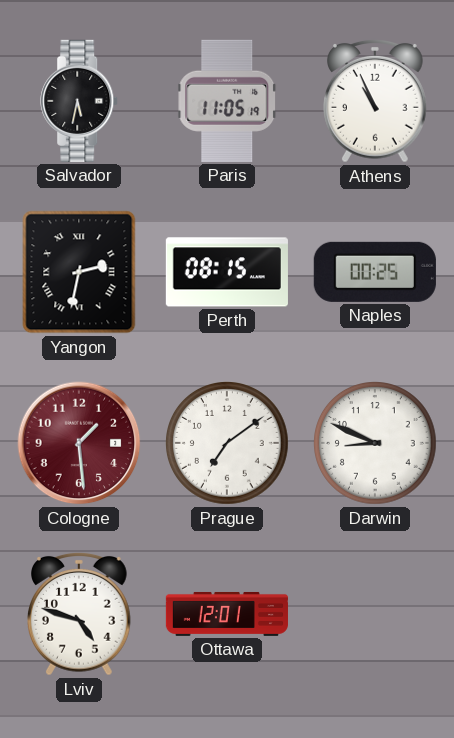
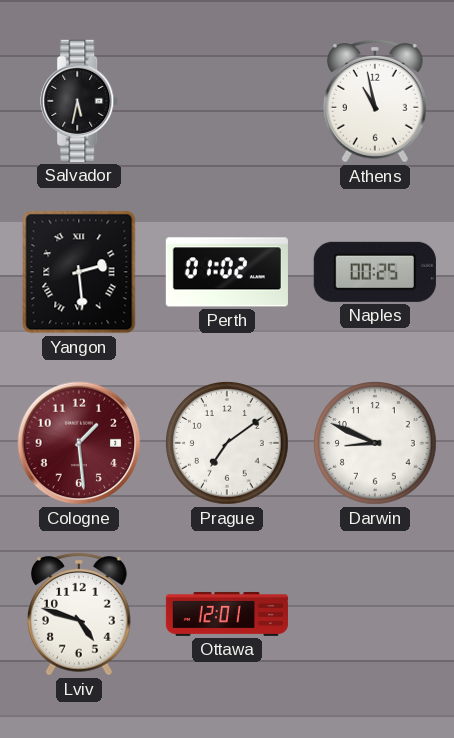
Paris: 11:05 -> none (228, 101)
Athens: 10:56 -> 10:58 (376, 101)
Yangon: 2:32 -> 2:29 (79, 272)
Perth: 08:15 -> 01:02 (227, 272)
